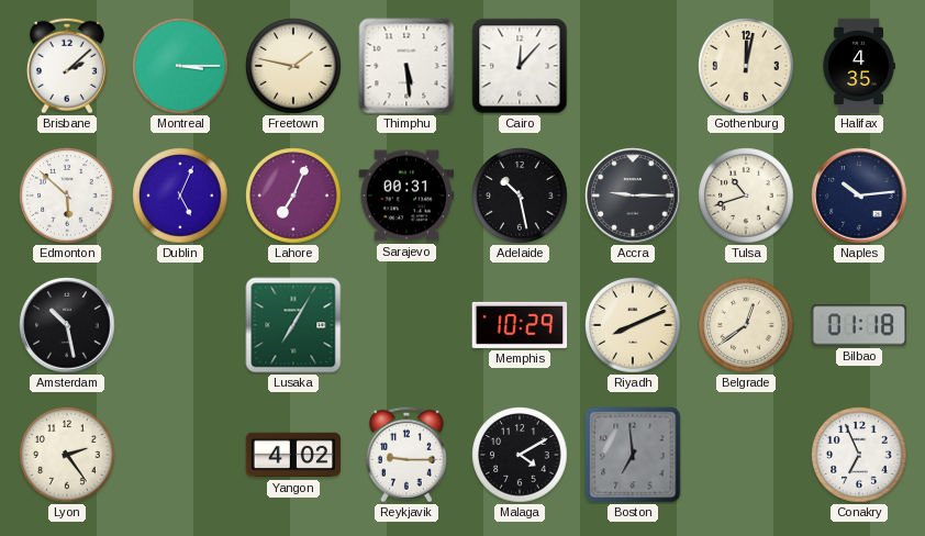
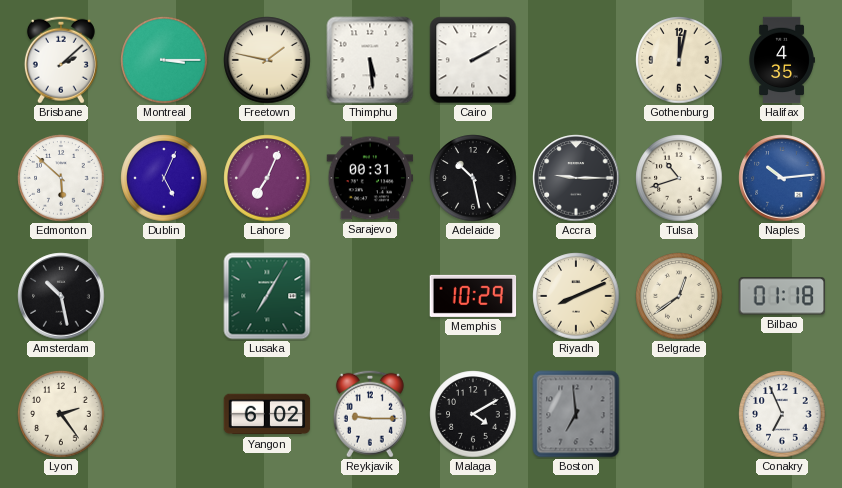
Cairo: 12:07 -> 2:10 (473, 60)
Naples dial: navy -> blue (782, 178)
Yangon: 4:02 -> 6:02 (267, 414)
